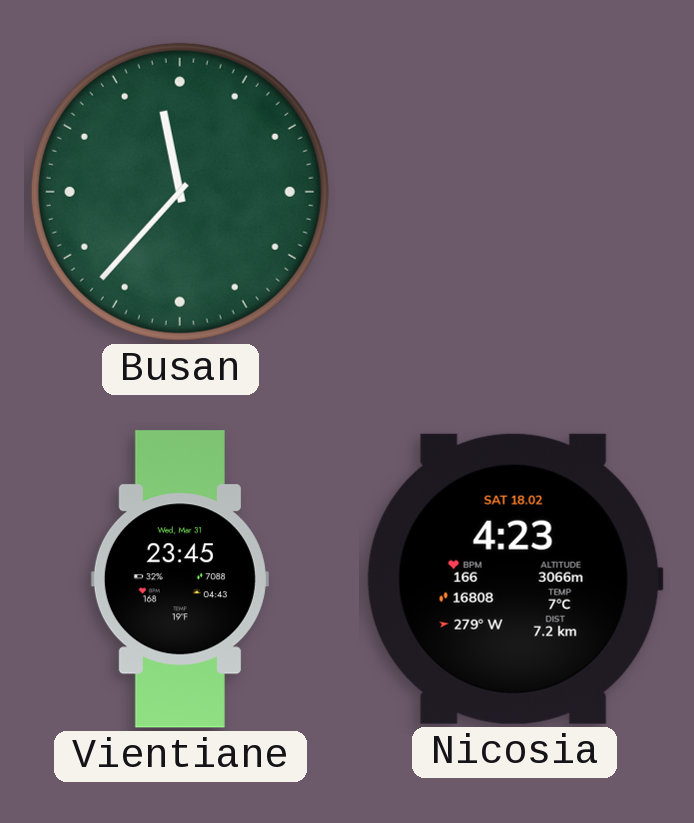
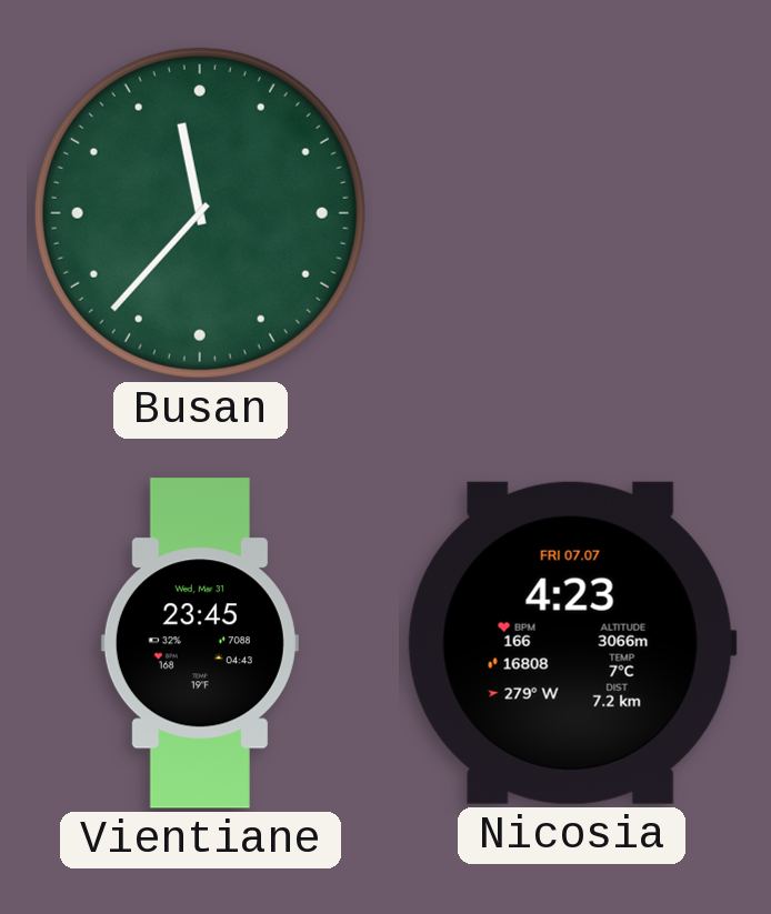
Nicosia date: SAT 18.02 -> FRI 07.07 (572, 643)
